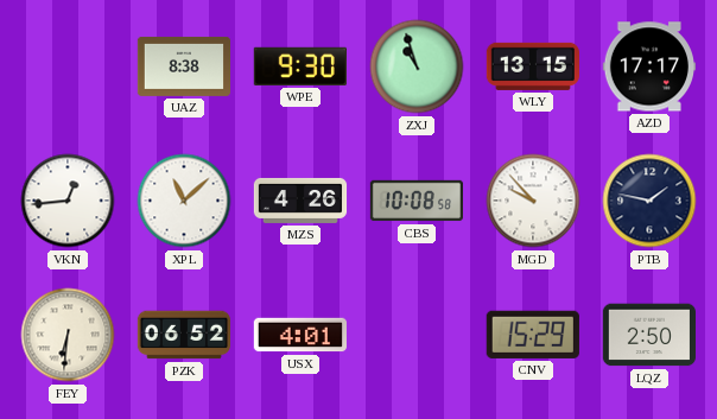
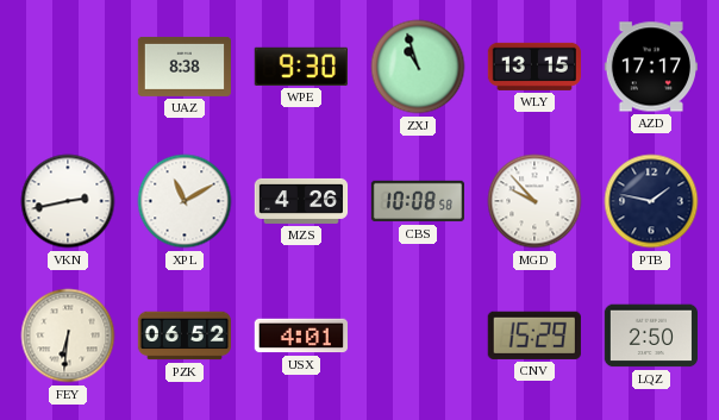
VKN: 12:44 -> 2:43 (68, 201)
XPL: 11:08 -> 11:10 (185, 201)
